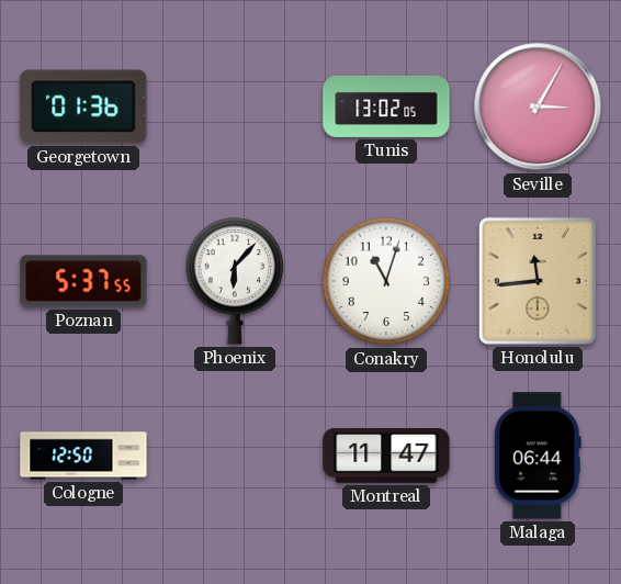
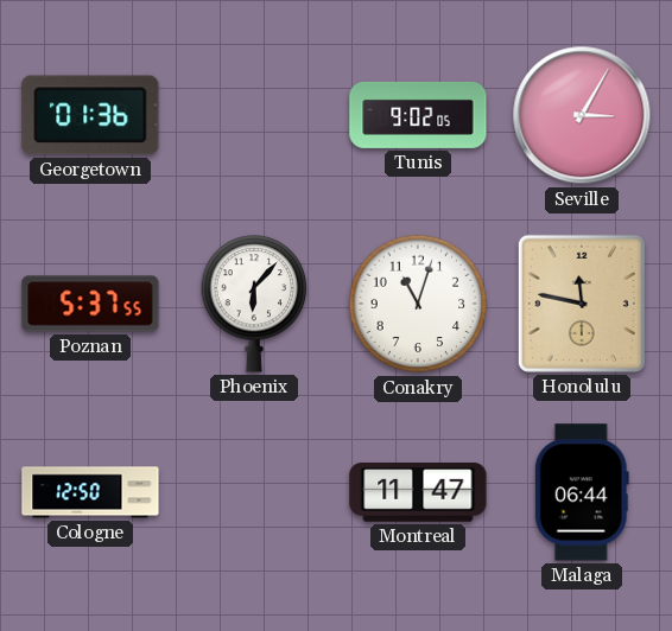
Tunis: 13:02 -> 9:02 (418, 115)
Honolulu: 11:44 -> 11:47 (582, 304)
